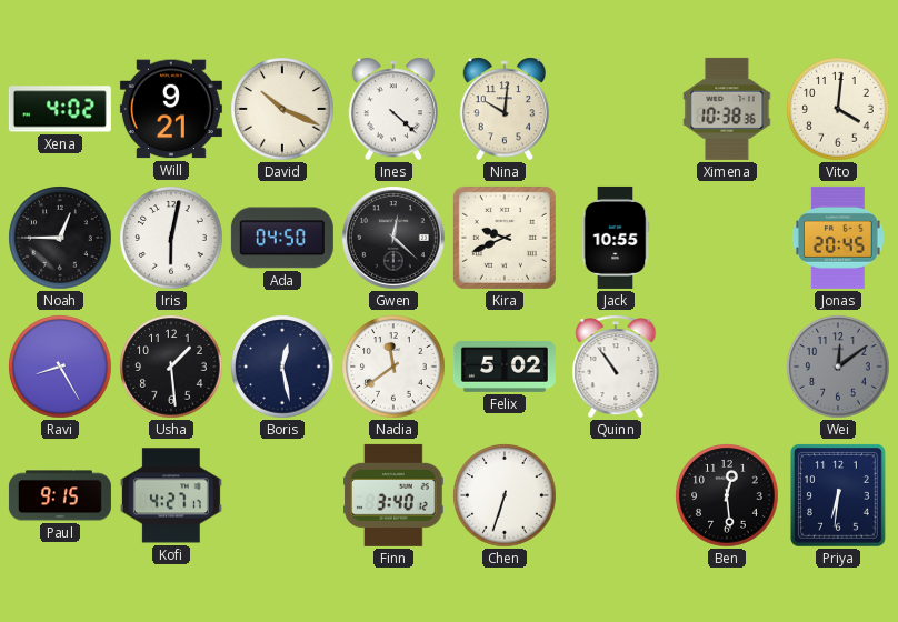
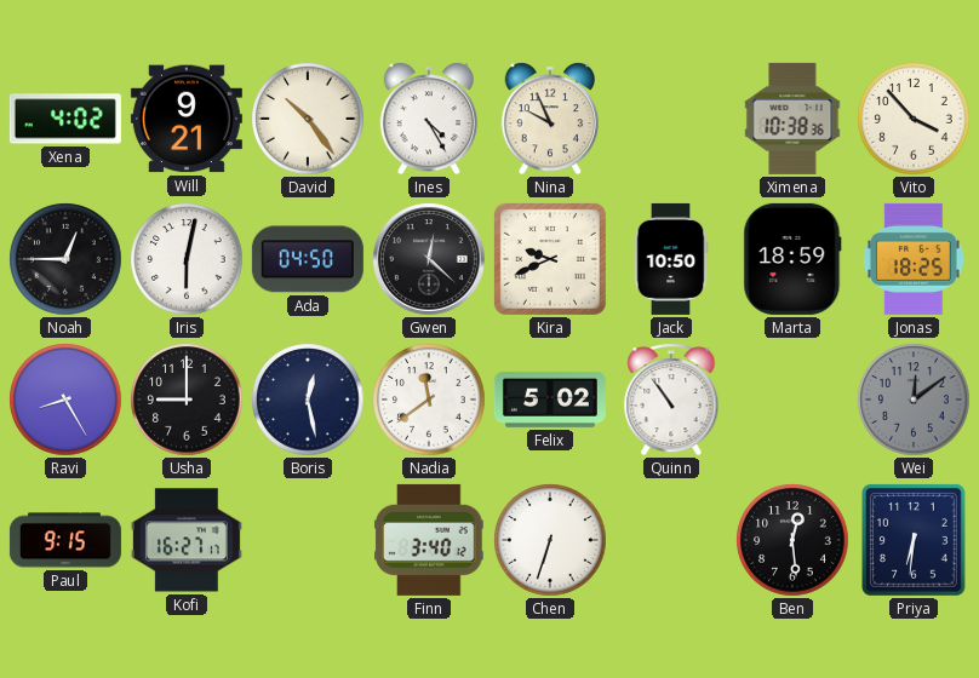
David: 10:19 -> 10:24 (308, 119)
Ines: 4:22 -> 4:25 (429, 119)
Nina: 10:01 -> 9:56 (550, 119)
Vito: 4:01 -> 3:53 (914, 119)
Jack: 10:55 -> 10:50 (671, 259)
Marta: none -> 18:59 (792, 259)
Jonas: 20:45 -> 18:25 (914, 259)
Usha: 1:29 -> 9:00 (187, 400)
Kofi: 4:27 -> 16:27 (187, 540)
